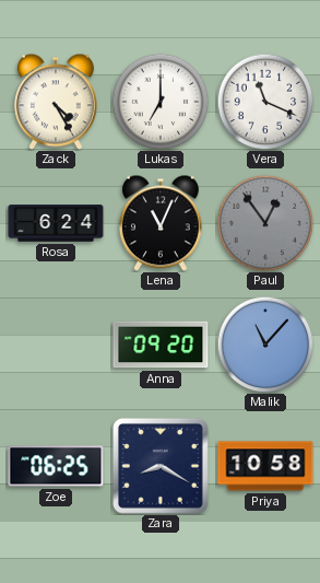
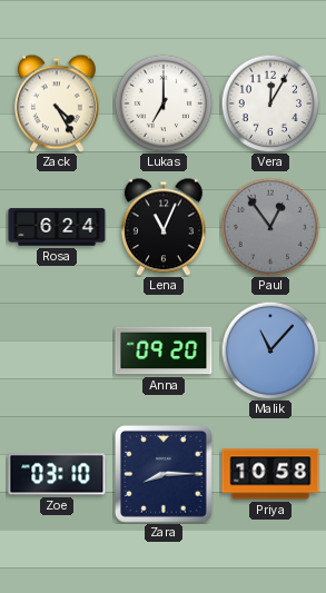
Vera: 11:19 -> 12:05 (270, 103)
Zoe: 06:25 -> 03:10 (57, 474)
Zara: 8:20 -> 8:15 (164, 474)
